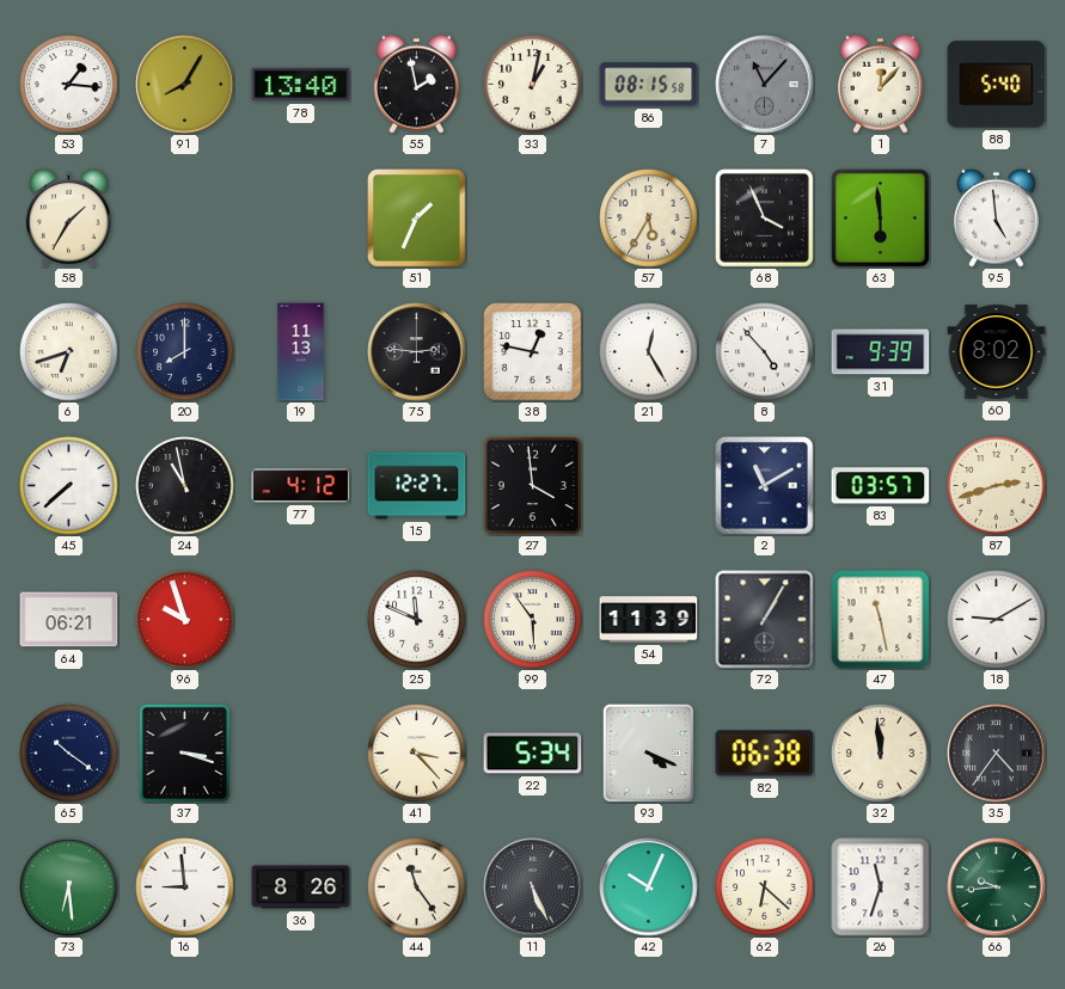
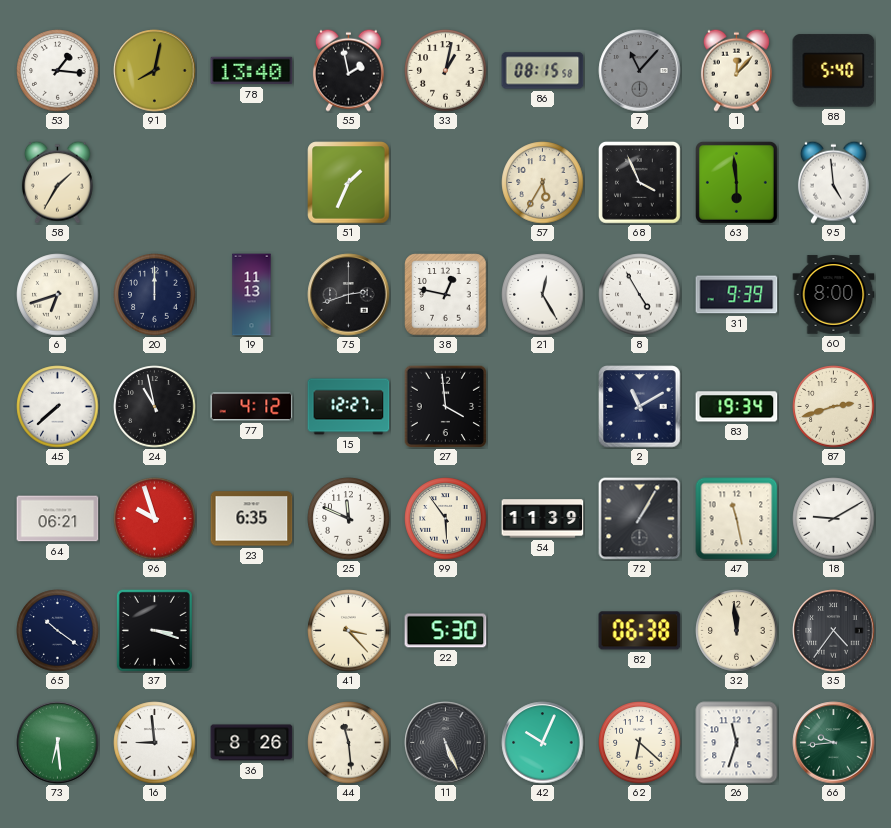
91: 8:05 -> 8:02 (155, 71)
20: 8:00 -> 12:00 (155, 295)
75: 2:46 -> 2:42 (349, 295)
8: 4:53 -> 4:55 (640, 295)
60: 8:02 -> 8:00 (834, 295)
83: 03:57 -> 19:34 (737, 407)
23: none -> 6:35 (252, 519)
22: 5:34 -> 5:30 (446, 631)
93: 4:19 -> none (649, 752)
44: 11:24 -> 11:29 (349, 743)
